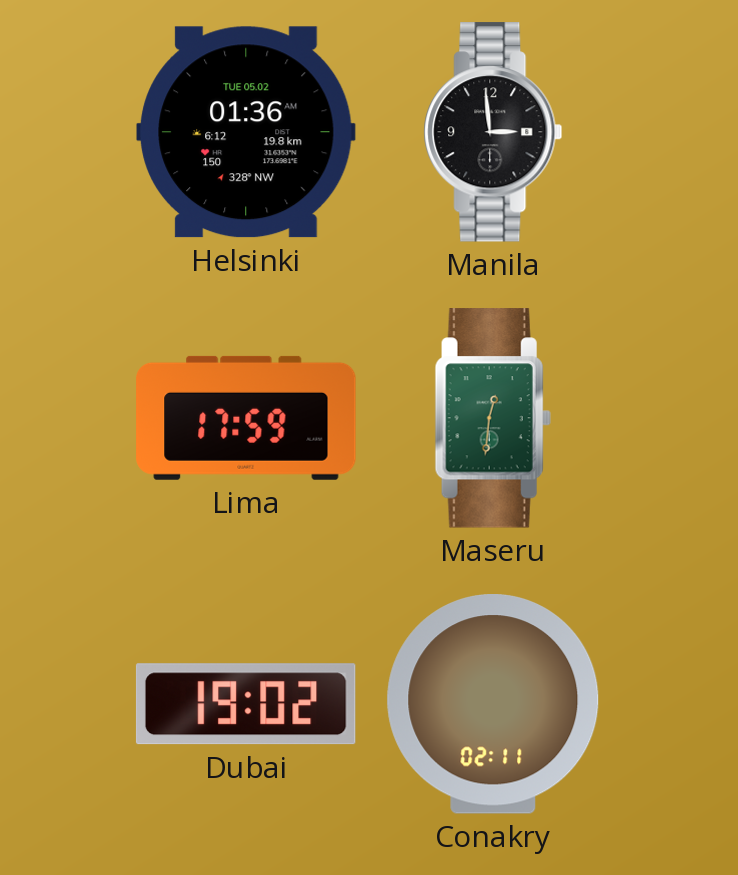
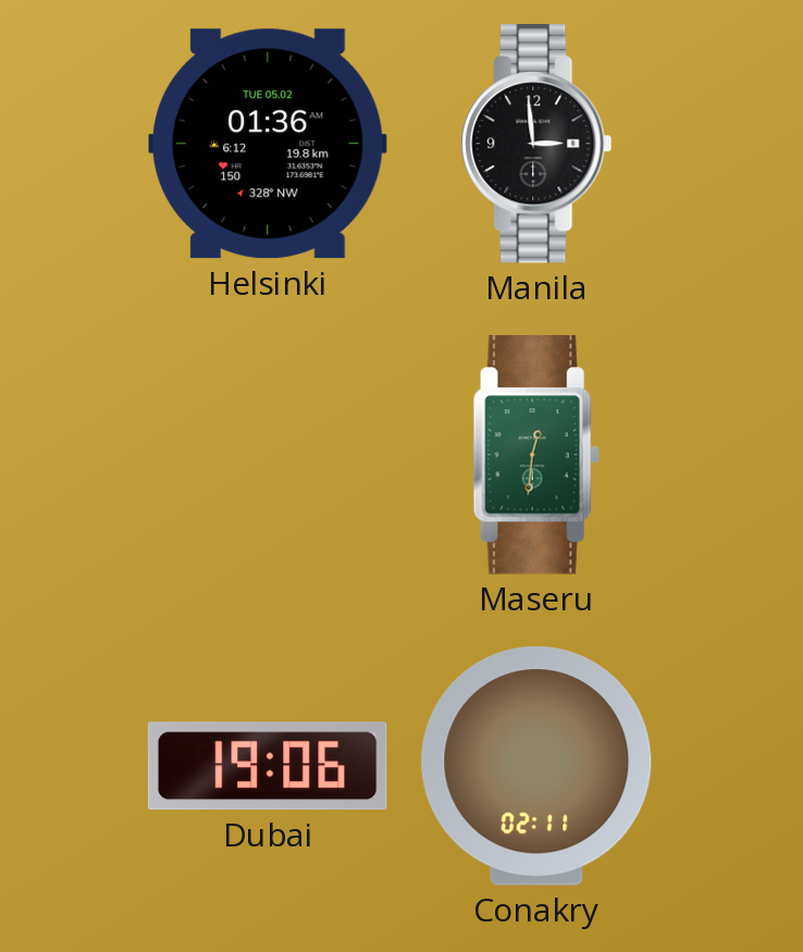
Lima: 17:59 -> none (246, 418)
Dubai: 19:02 -> 19:06 (268, 766)
